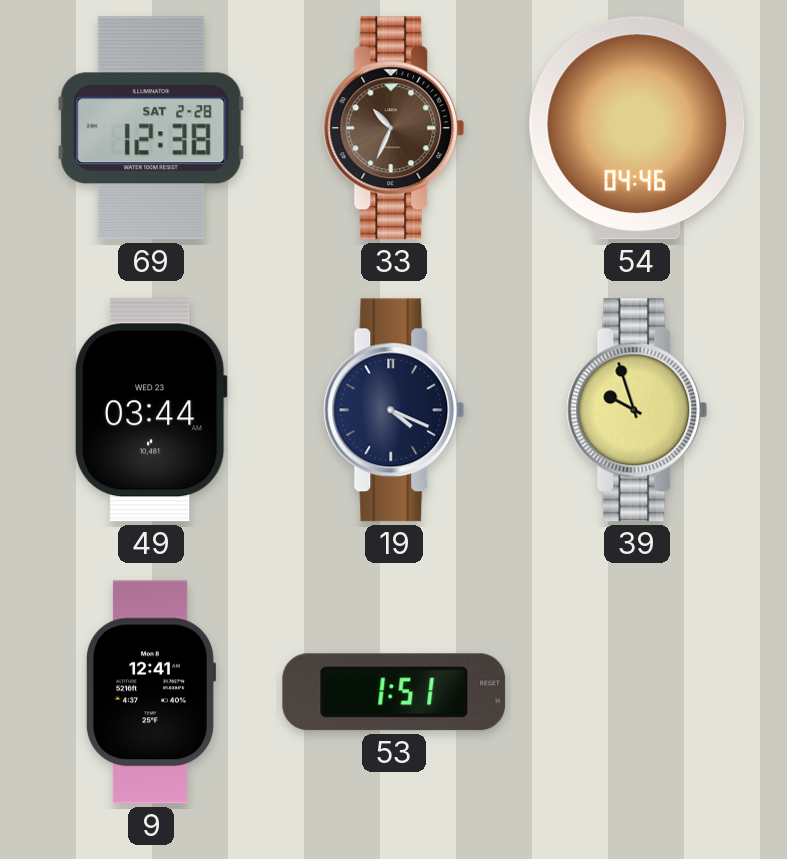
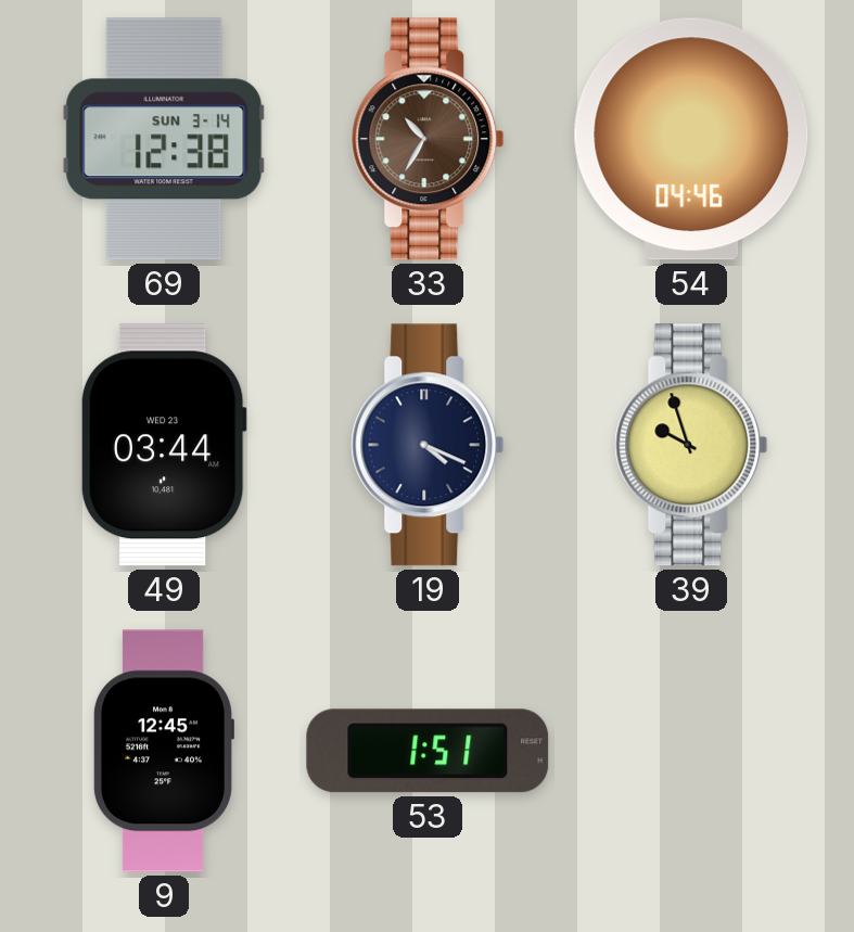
69 date: SAT 2-28 -> SUN 3-14 (164, 139)
33: 10:34 -> 10:35 (428, 139)
9: 12:41 -> 12:45 (163, 751)
